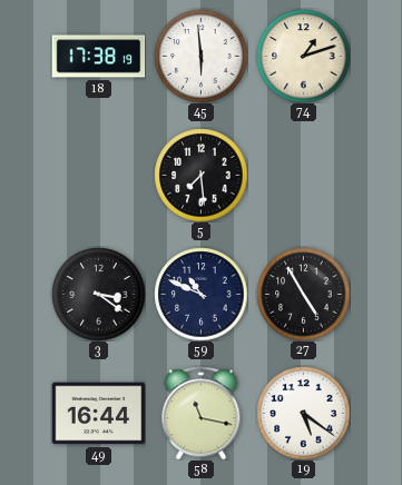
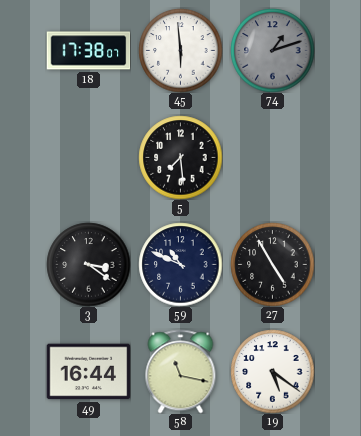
18: 17:38:19 -> 17:38:07 (88, 51)
74 dial: cream -> grey (272, 50)
